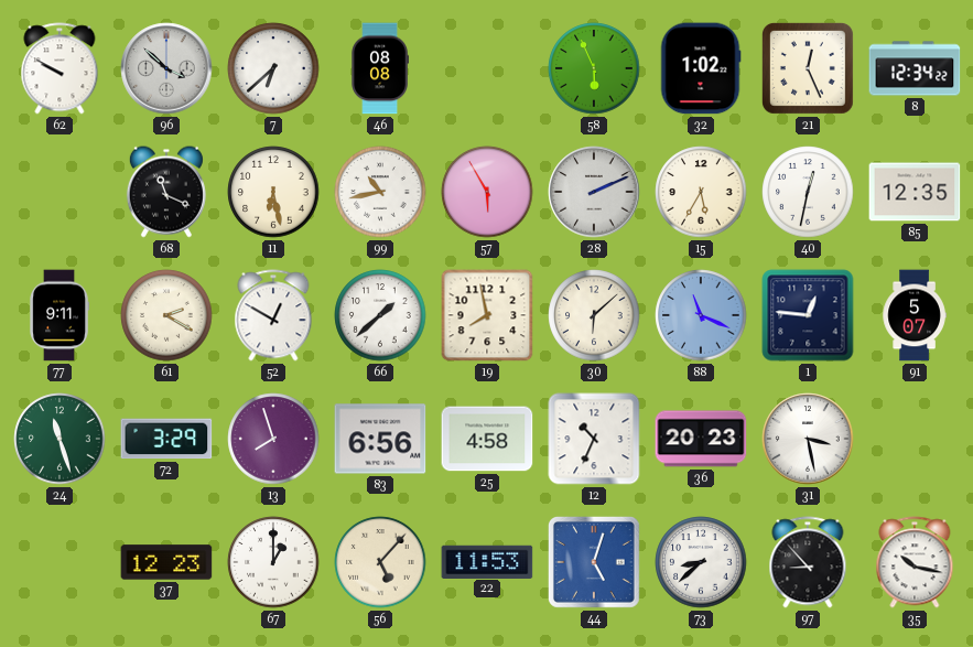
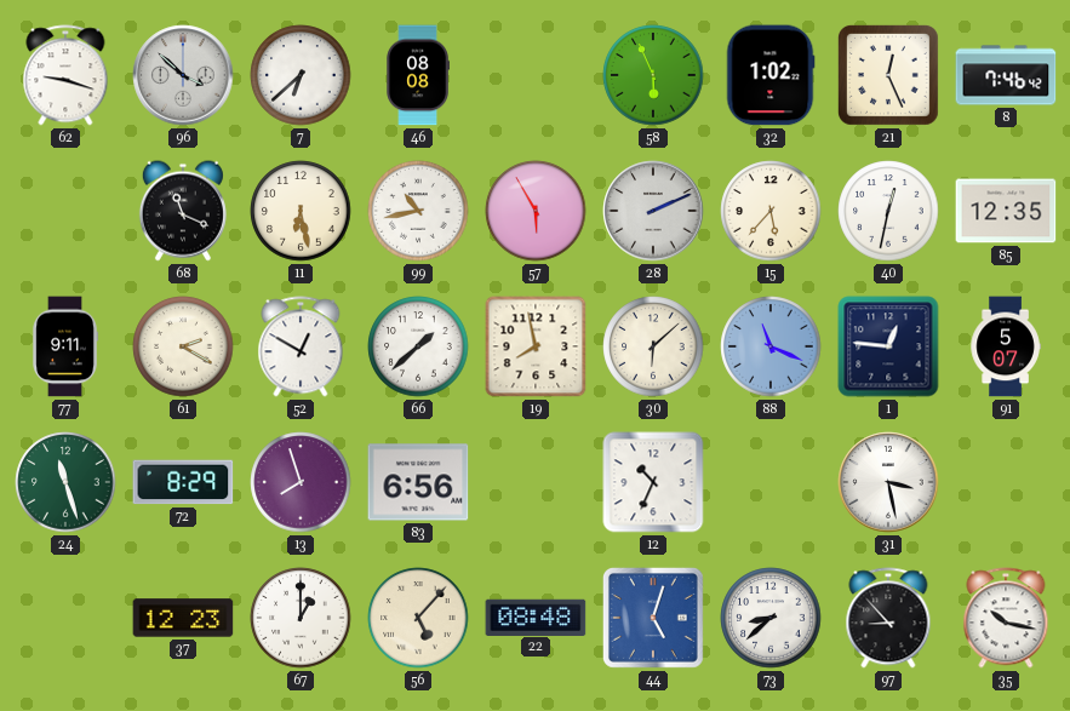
62: 9:50 -> 9:18 (65, 75)
8: 12:34 -> 7:46 (1006, 75)
15: 5:35 -> 5:37 (771, 211)
72: 3:29 -> 8:29 (183, 482)
25: 4:58 -> none (487, 439)
36: 20:23 -> none (701, 439)
22: 11:53 -> 08:48 (536, 617)
